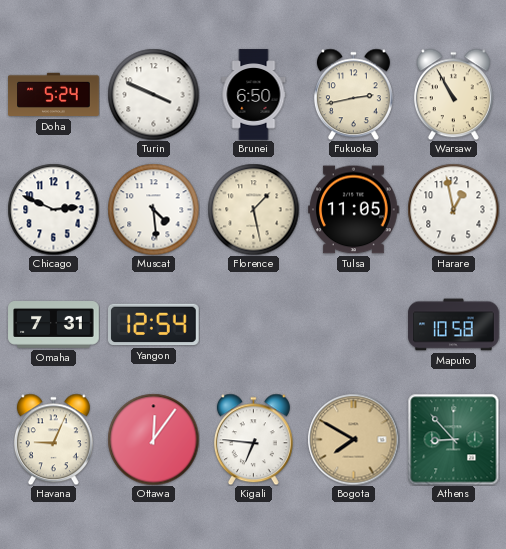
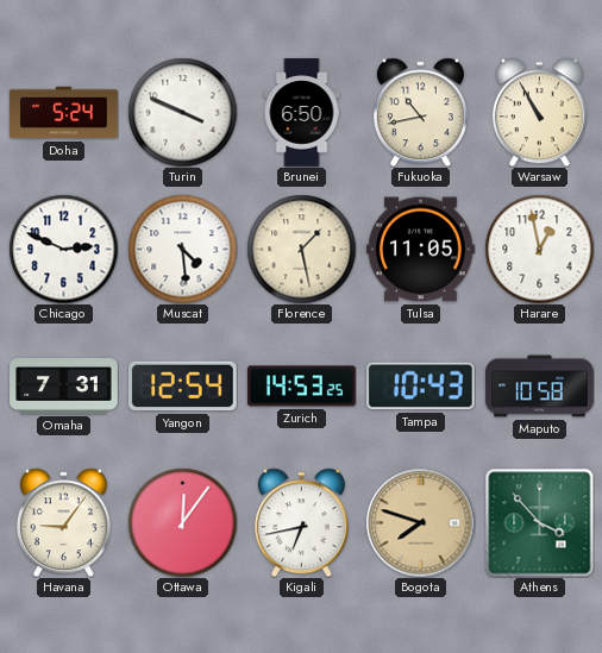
Fukuoka: 2:43 -> 10:43 (420, 112)
Zurich: none -> 14:53 (302, 387)
Tampa: none -> 10:43 (421, 387)
Havana: 9:04 -> 9:06 (63, 522)
Kigali: 6:46 -> 6:43 (301, 522)
Bogota: 7:50 -> 7:48 (420, 522)
Athens: 8:53 -> 3:53 (539, 522)
